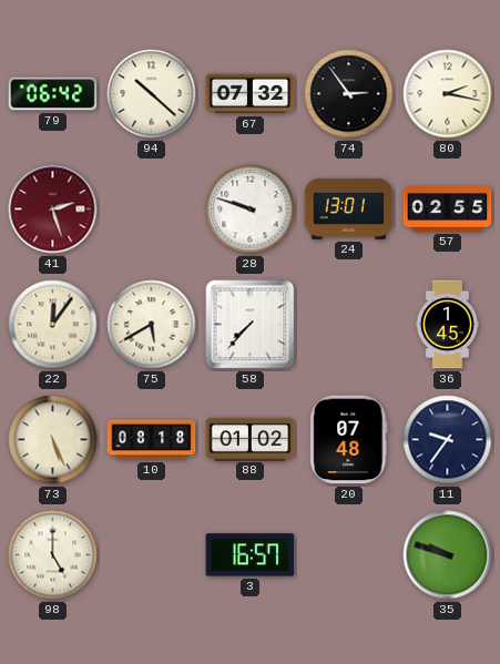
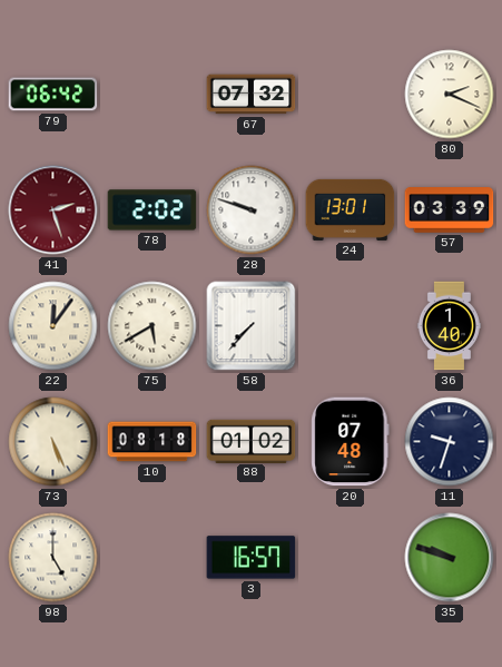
94: 10:22 -> none (152, 94)
74: 2:54 -> none (349, 94)
80: 2:17 -> 2:19 (450, 95)
78: none -> 2:02 (152, 210)
57: 02:55 -> 03:39 (450, 210)
36: 1:45 -> 1:40 (449, 326)
11: 9:36 -> 9:33 (450, 442)
